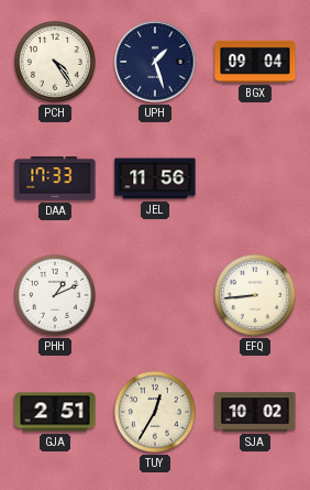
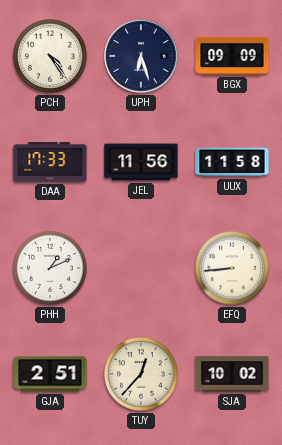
UPH: 1:27 -> 6:27 (141, 56)
BGX: 09:04 -> 09:09 (232, 56)
UUX: none -> 11:58 (232, 162)
TUY: 12:35 -> 12:37 (141, 374)
